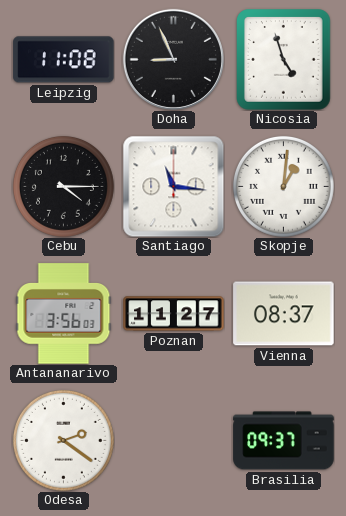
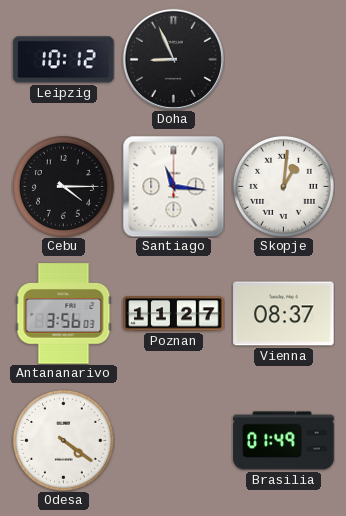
Leipzig: 11:08 -> 10:12 (64, 60)
Nicosia: 4:57 -> none (284, 60)
Odesa: 2:21 -> 4:21 (63, 440)
Brasilia: 09:37 -> 01:49 (284, 441)
